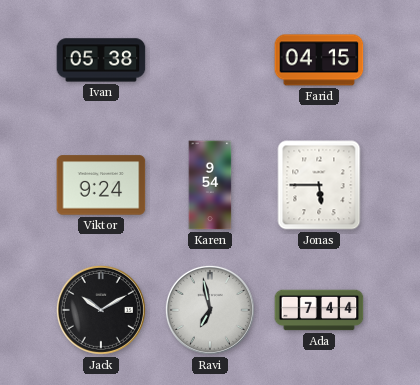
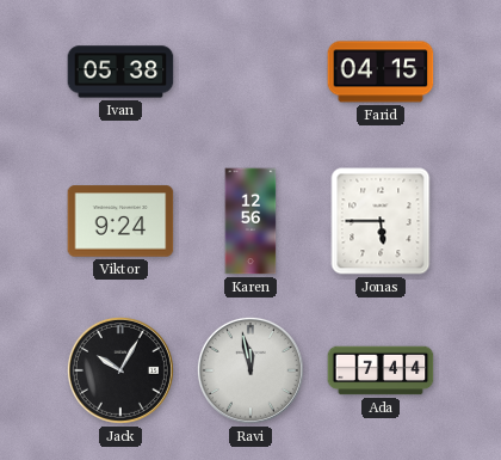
Karen: 9:54 -> 12:56 (250, 221)
Jack: 10:10 -> 10:05 (120, 370)
Ravi: 6:58 -> 11:58 (250, 370)
